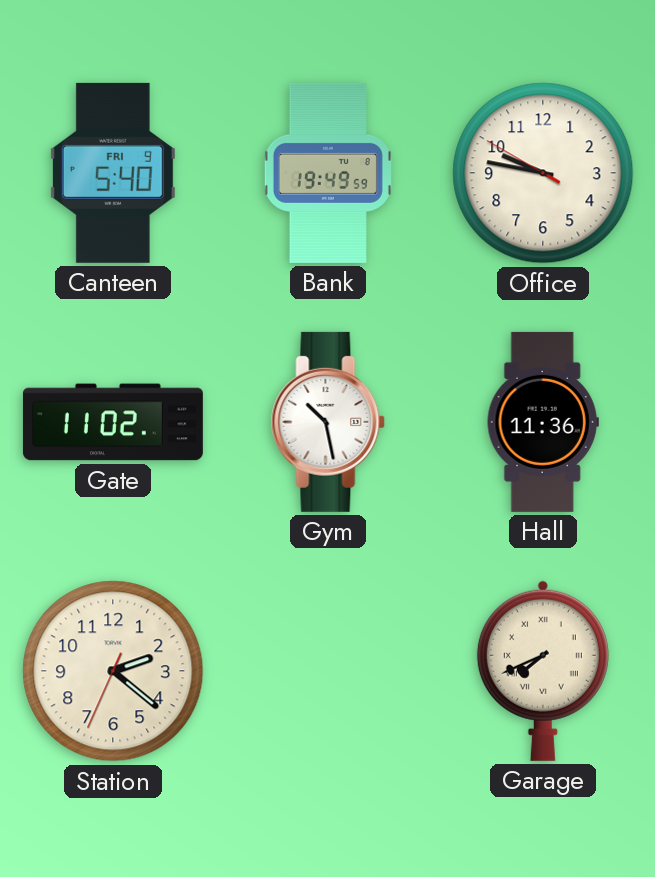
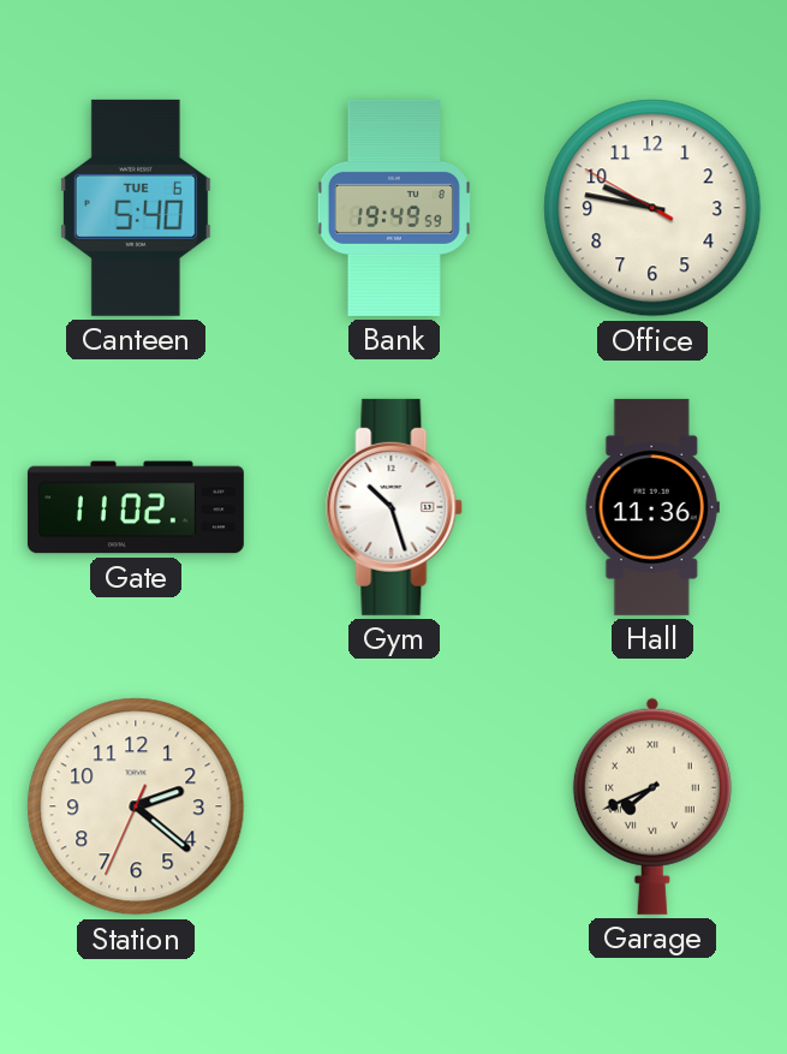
Canteen date: FRI 9 -> TUE 6 (136, 208)
Gym: 10:28 -> 10:27 (394, 507)
